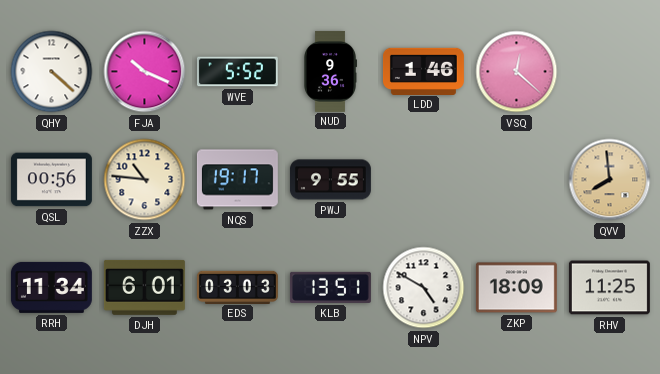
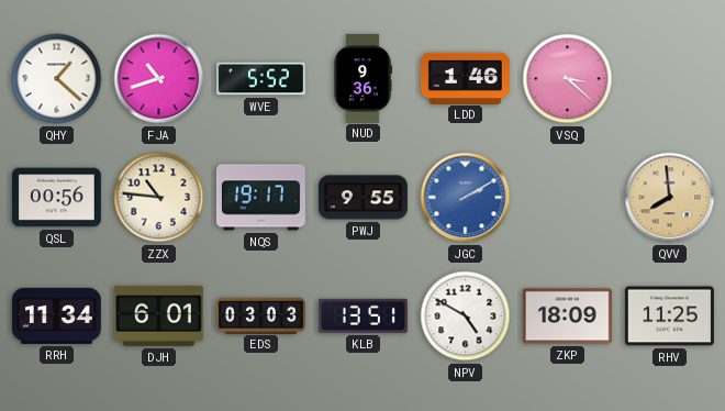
QHY: 4:22 -> 1:22 (57, 79)
FJA: 10:19 -> 10:42 (159, 79)
VSQ: 12:22 -> 3:22 (568, 79)
JGC: none -> 2:10 (466, 198)
